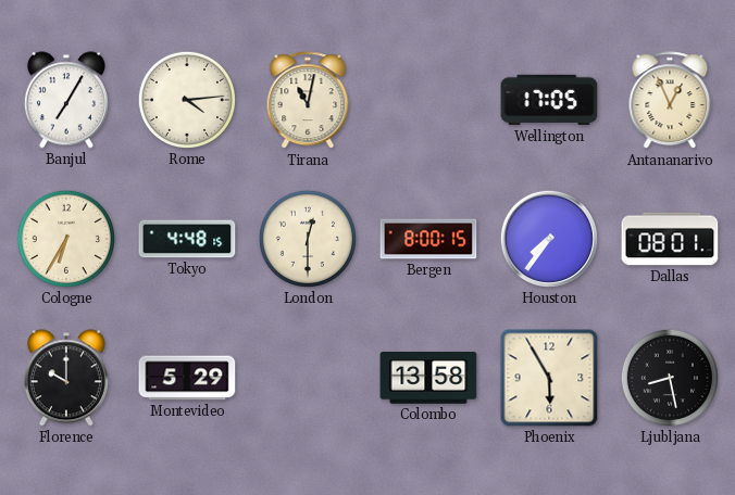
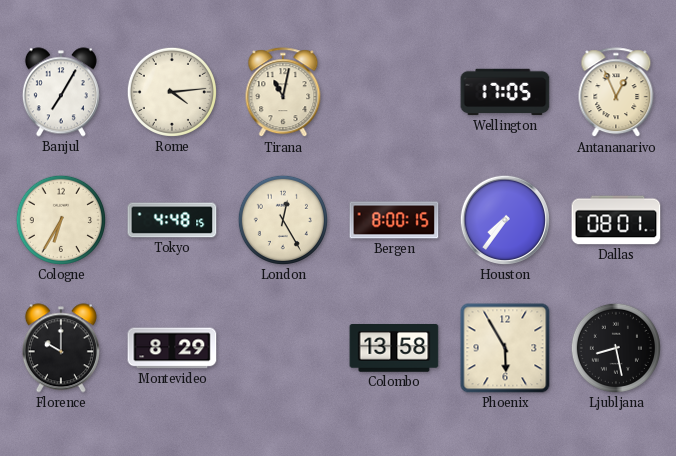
London: 12:30 -> 12:25 (283, 220)
Montevideo: 5:29 -> 8:29 (172, 348)
